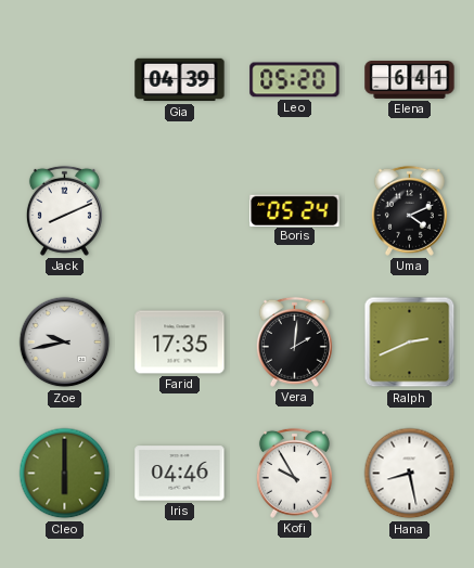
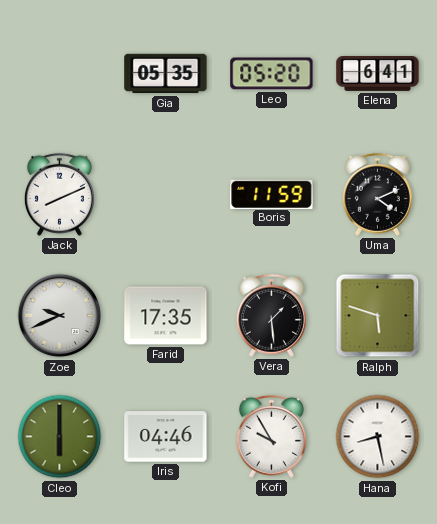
Gia: 04:39 -> 05:35 (166, 74)
Boris: 05:24 -> 11:59 (272, 194)
Zoe: 9:43 -> 9:41 (60, 316)
Vera: 2:01 -> 1:29 (271, 315)
Ralph: 2:41 -> 5:48 (378, 316)
